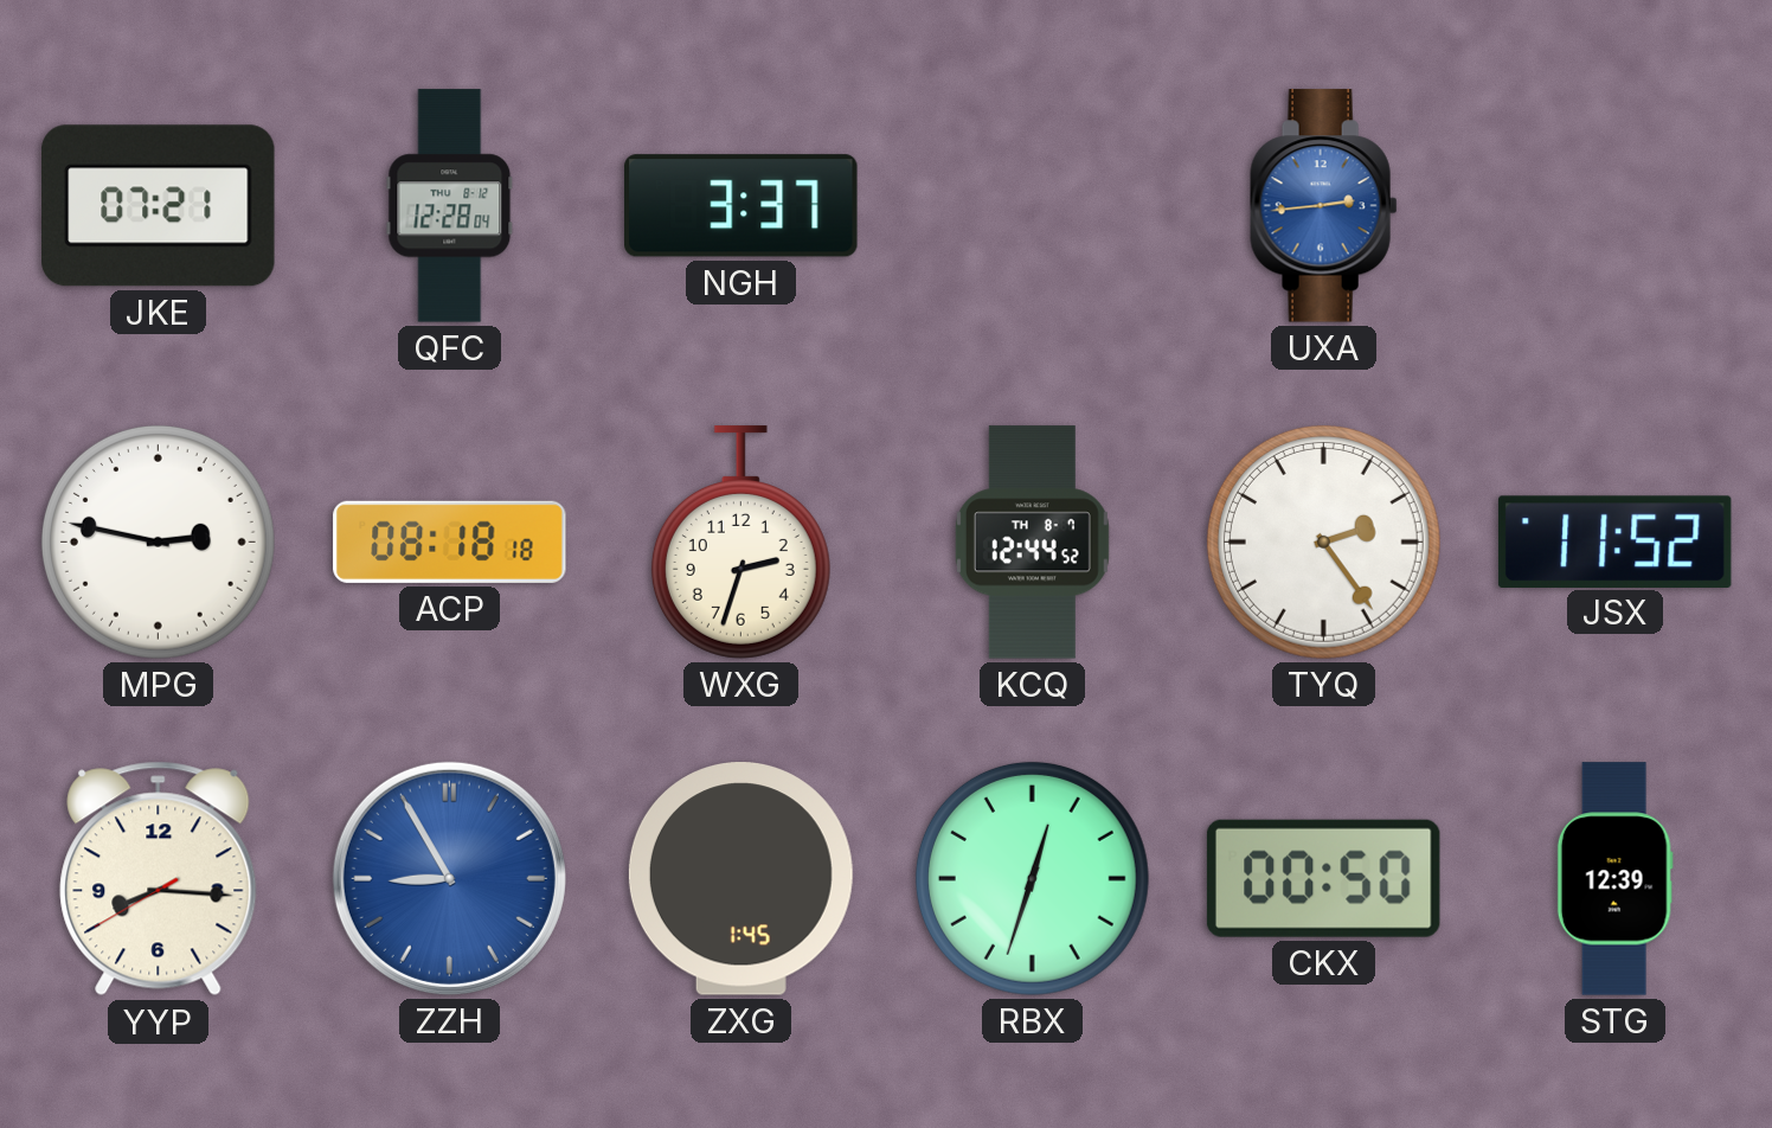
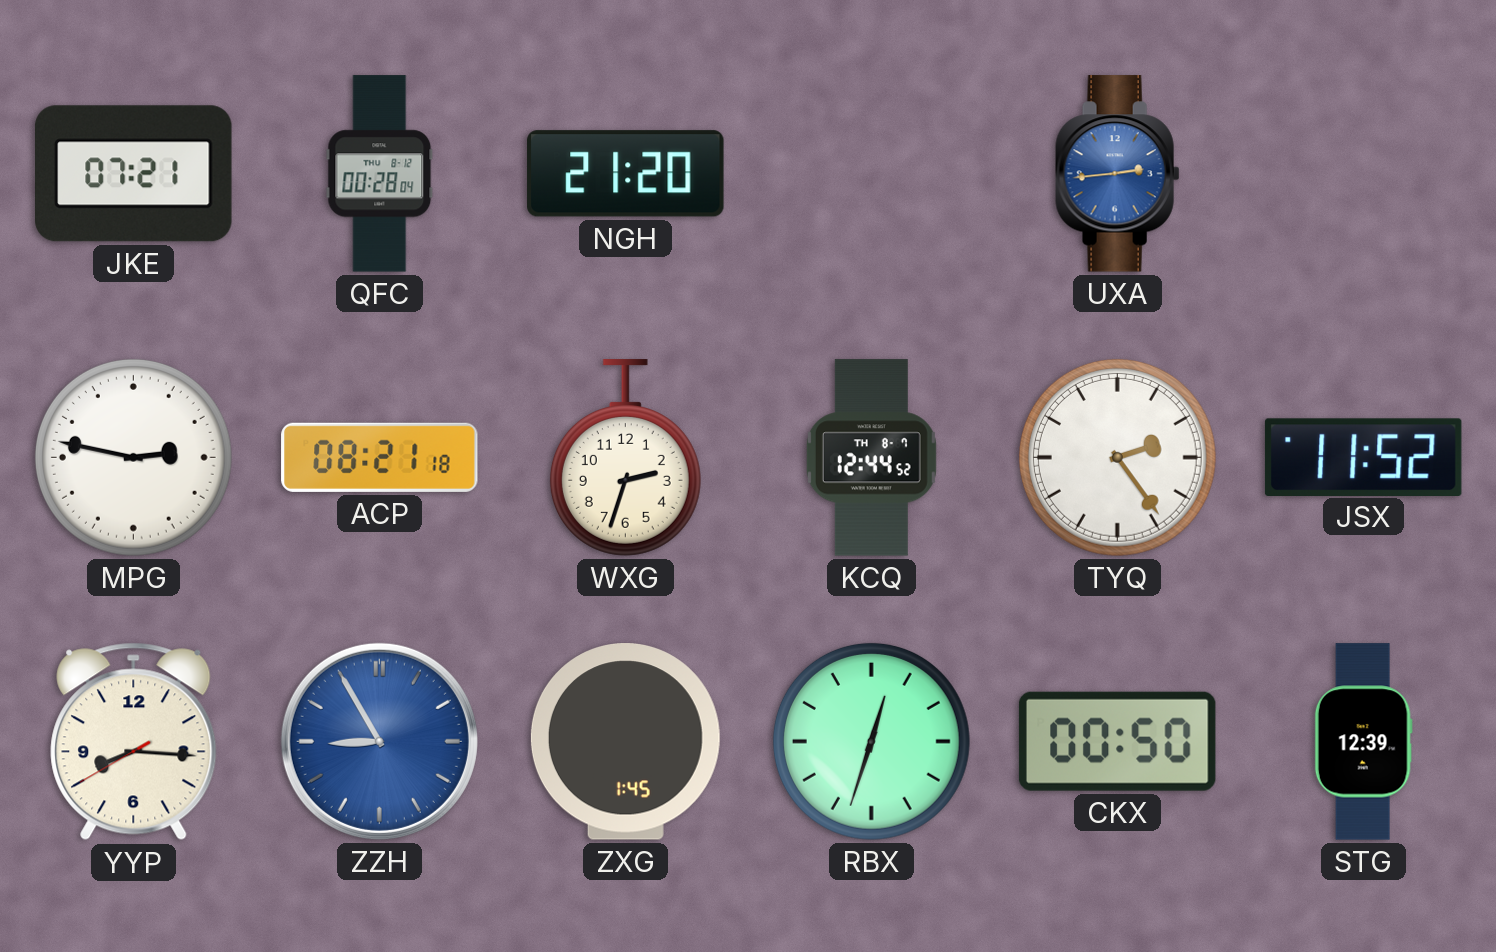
QFC: 12:28 -> 00:28 (380, 174)
NGH: 3:37 -> 21:20 (626, 174)
ACP: 08:18 -> 08:21 (380, 457)
